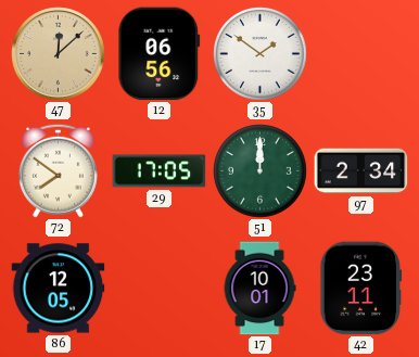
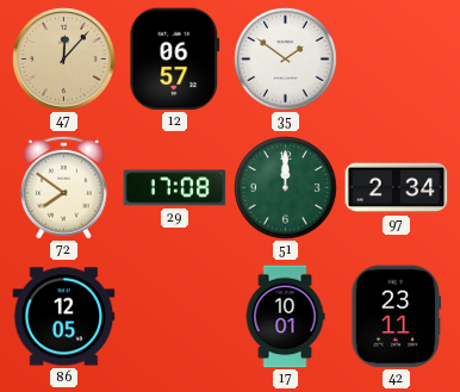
47: 12:08 -> 12:07 (64, 60)
12: 06:56 -> 06:57 (175, 60)
29: 17:05 -> 17:08 (175, 188)
